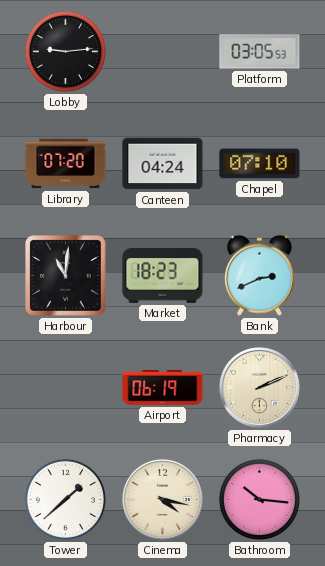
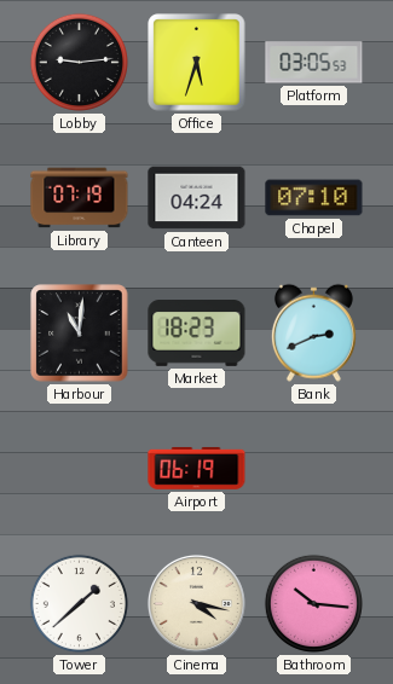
Office: none -> 5:33 (197, 63)
Library: 07:20 -> 07:19 (80, 198)
Pharmacy: 2:11 -> none (259, 387)
